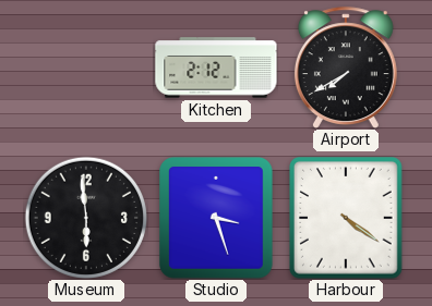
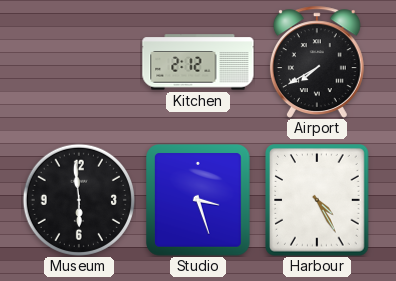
Harbour: 4:21 -> 4:25 (318, 200)
